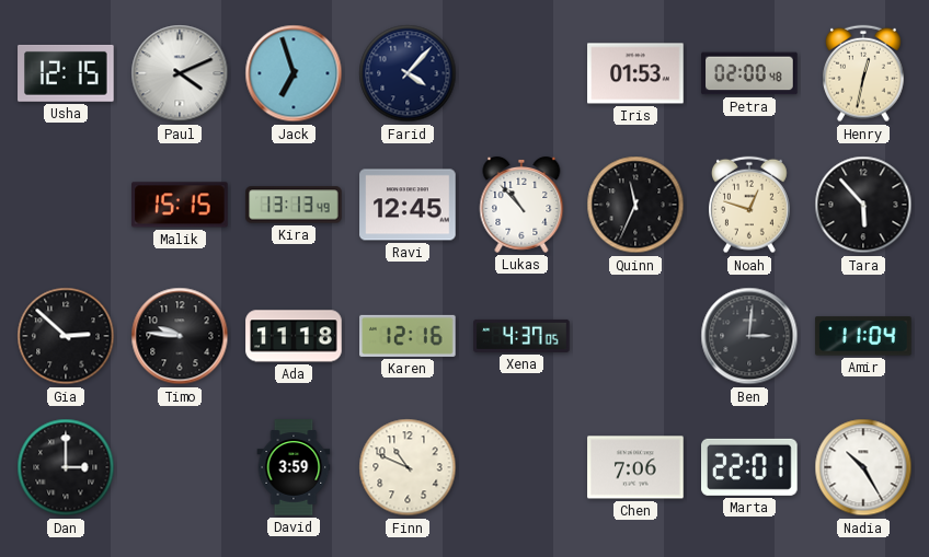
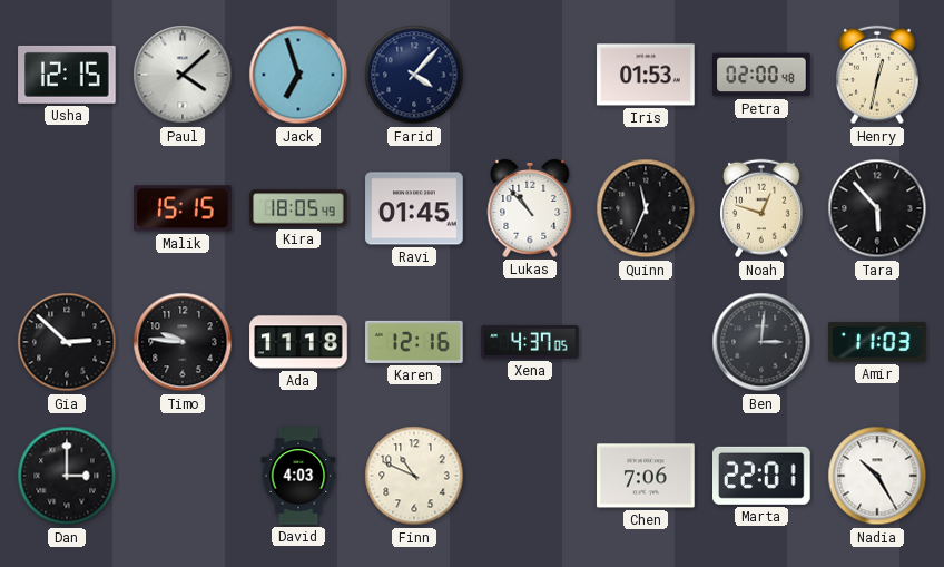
Paul: 4:11 -> 4:08 (183, 75)
Kira: 13:13 -> 18:05 (298, 208)
Ravi: 12:45 -> 01:45 (414, 208)
Amir: 11:04 -> 11:03 (877, 342)
David: 3:59 -> 4:03 (298, 476)
